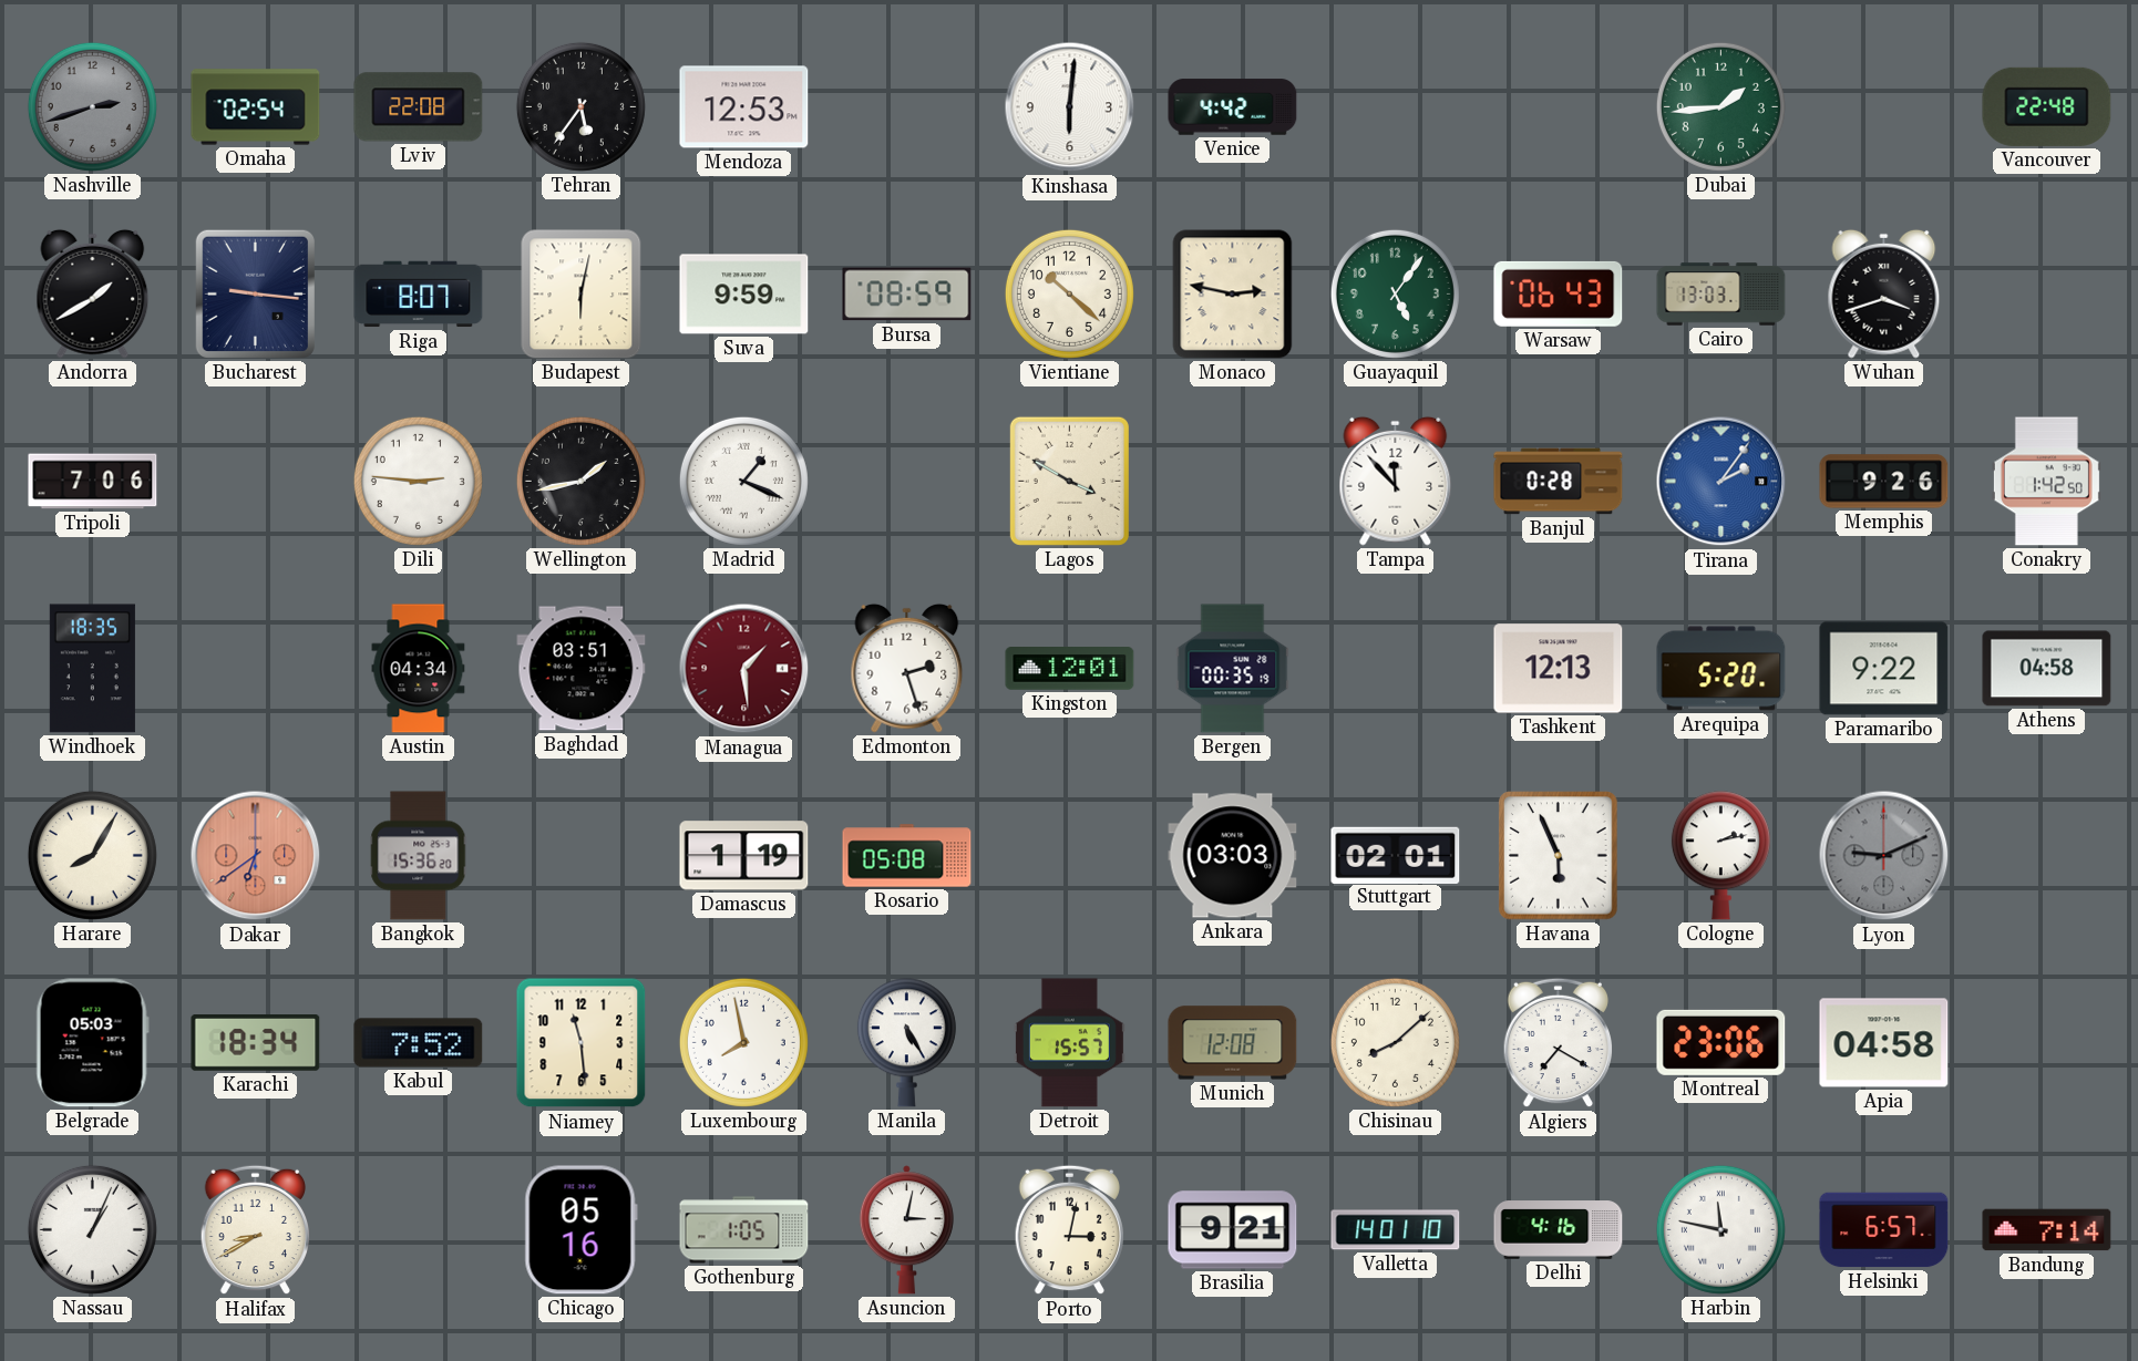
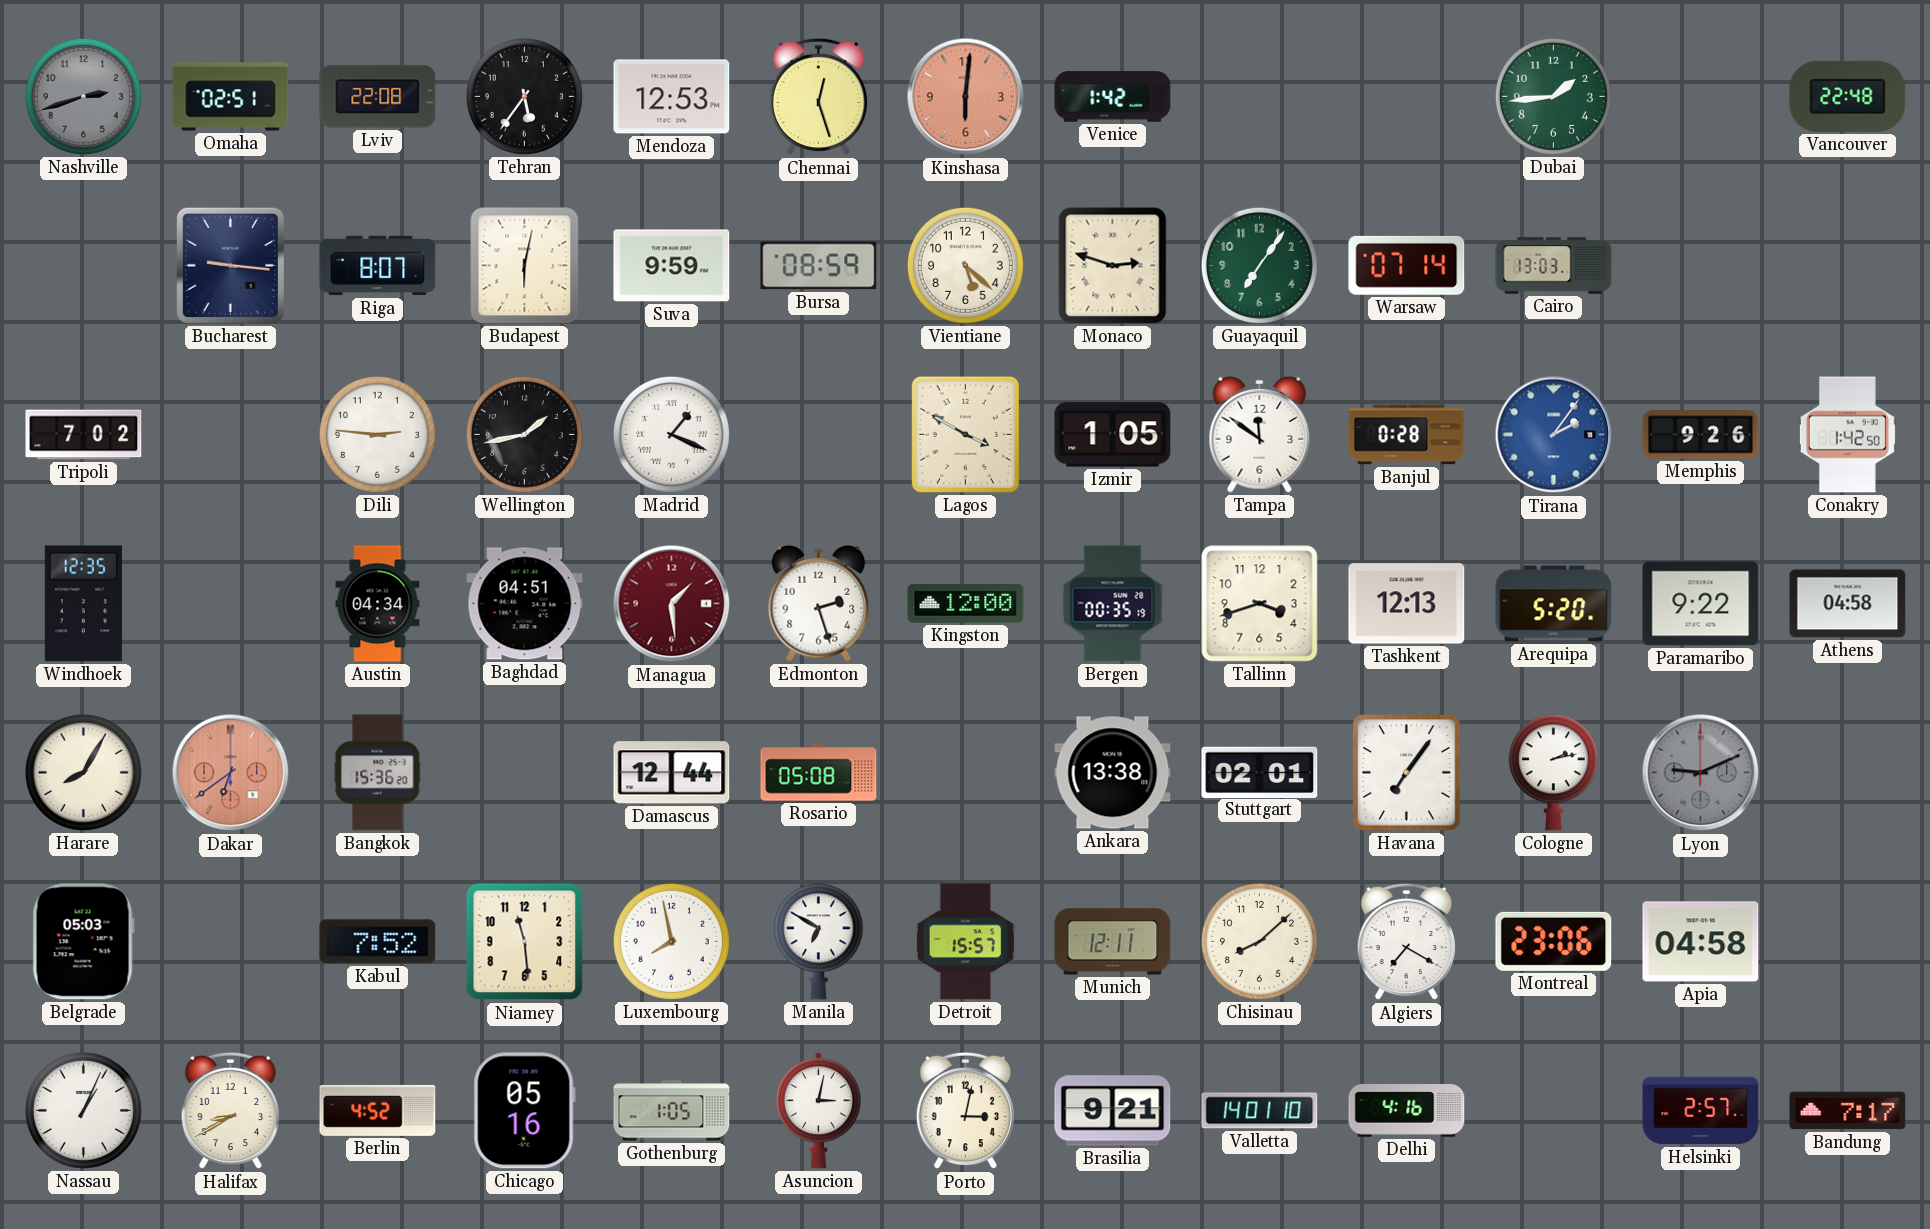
Omaha: 02:54 -> 02:51 (231, 97)
Chennai: none -> 12:27 (819, 97)
Kinshasa dial: white -> salmon (966, 97)
Venice: 4:42 -> 1:42 (1113, 97)
Andorra: 1:40 -> none (93, 293)
Vientiane: 10:22 -> 5:22 (965, 265)
Monaco: 2:47 -> 2:48 (1113, 266)
Guayaquil: 5:06 -> 7:06 (1259, 265)
Warsaw: 06:43 -> 07:14 (1407, 265)
Wuhan: 3:42 -> none (1884, 293)
Tripoli: 7:06 -> 7:02 (84, 435)
Izmir: none -> 1:05 (1113, 435)
Tampa: 11:53 -> 11:51 (1260, 434)
Windhoek: 18:35 -> 12:35 (83, 604)
Baghdad: 03:51 -> 04:51 (525, 604)
Kingston: 12:01 -> 12:00 (966, 604)
Tallinn: none -> 3:42 (1260, 604)
Damascus: 1:19 -> 12:44 (672, 773)
Ankara: 03:03 -> 13:38 (1113, 773)
Havana: 5:56 -> 7:06 (1407, 773)
Karachi: 18:34 -> none (256, 1043)
Manila: 5:25 -> 6:50 (818, 942)
Munich: 12:08 -> 12:11 (1113, 942)
Berlin: none -> 4:52 (378, 1110)
Harbin: 11:47 -> none (1720, 1229)
Helsinki: 6:57 -> 2:57 (1701, 1111)
Bandung: 7:14 -> 7:17 (1848, 1111)
